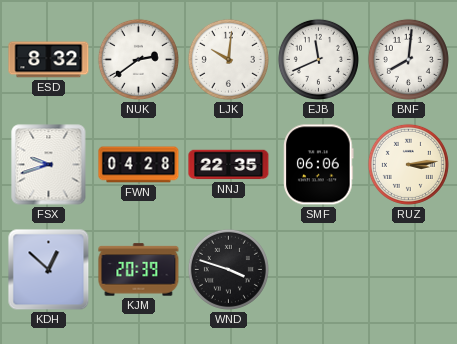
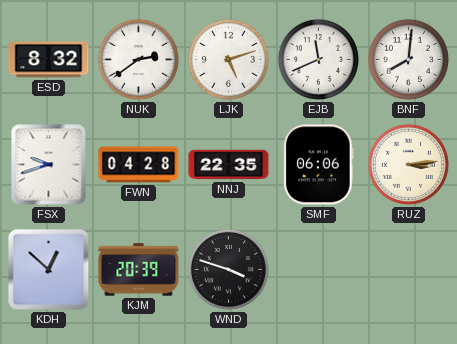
LJK: 10:01 -> 5:12 (228, 59)
